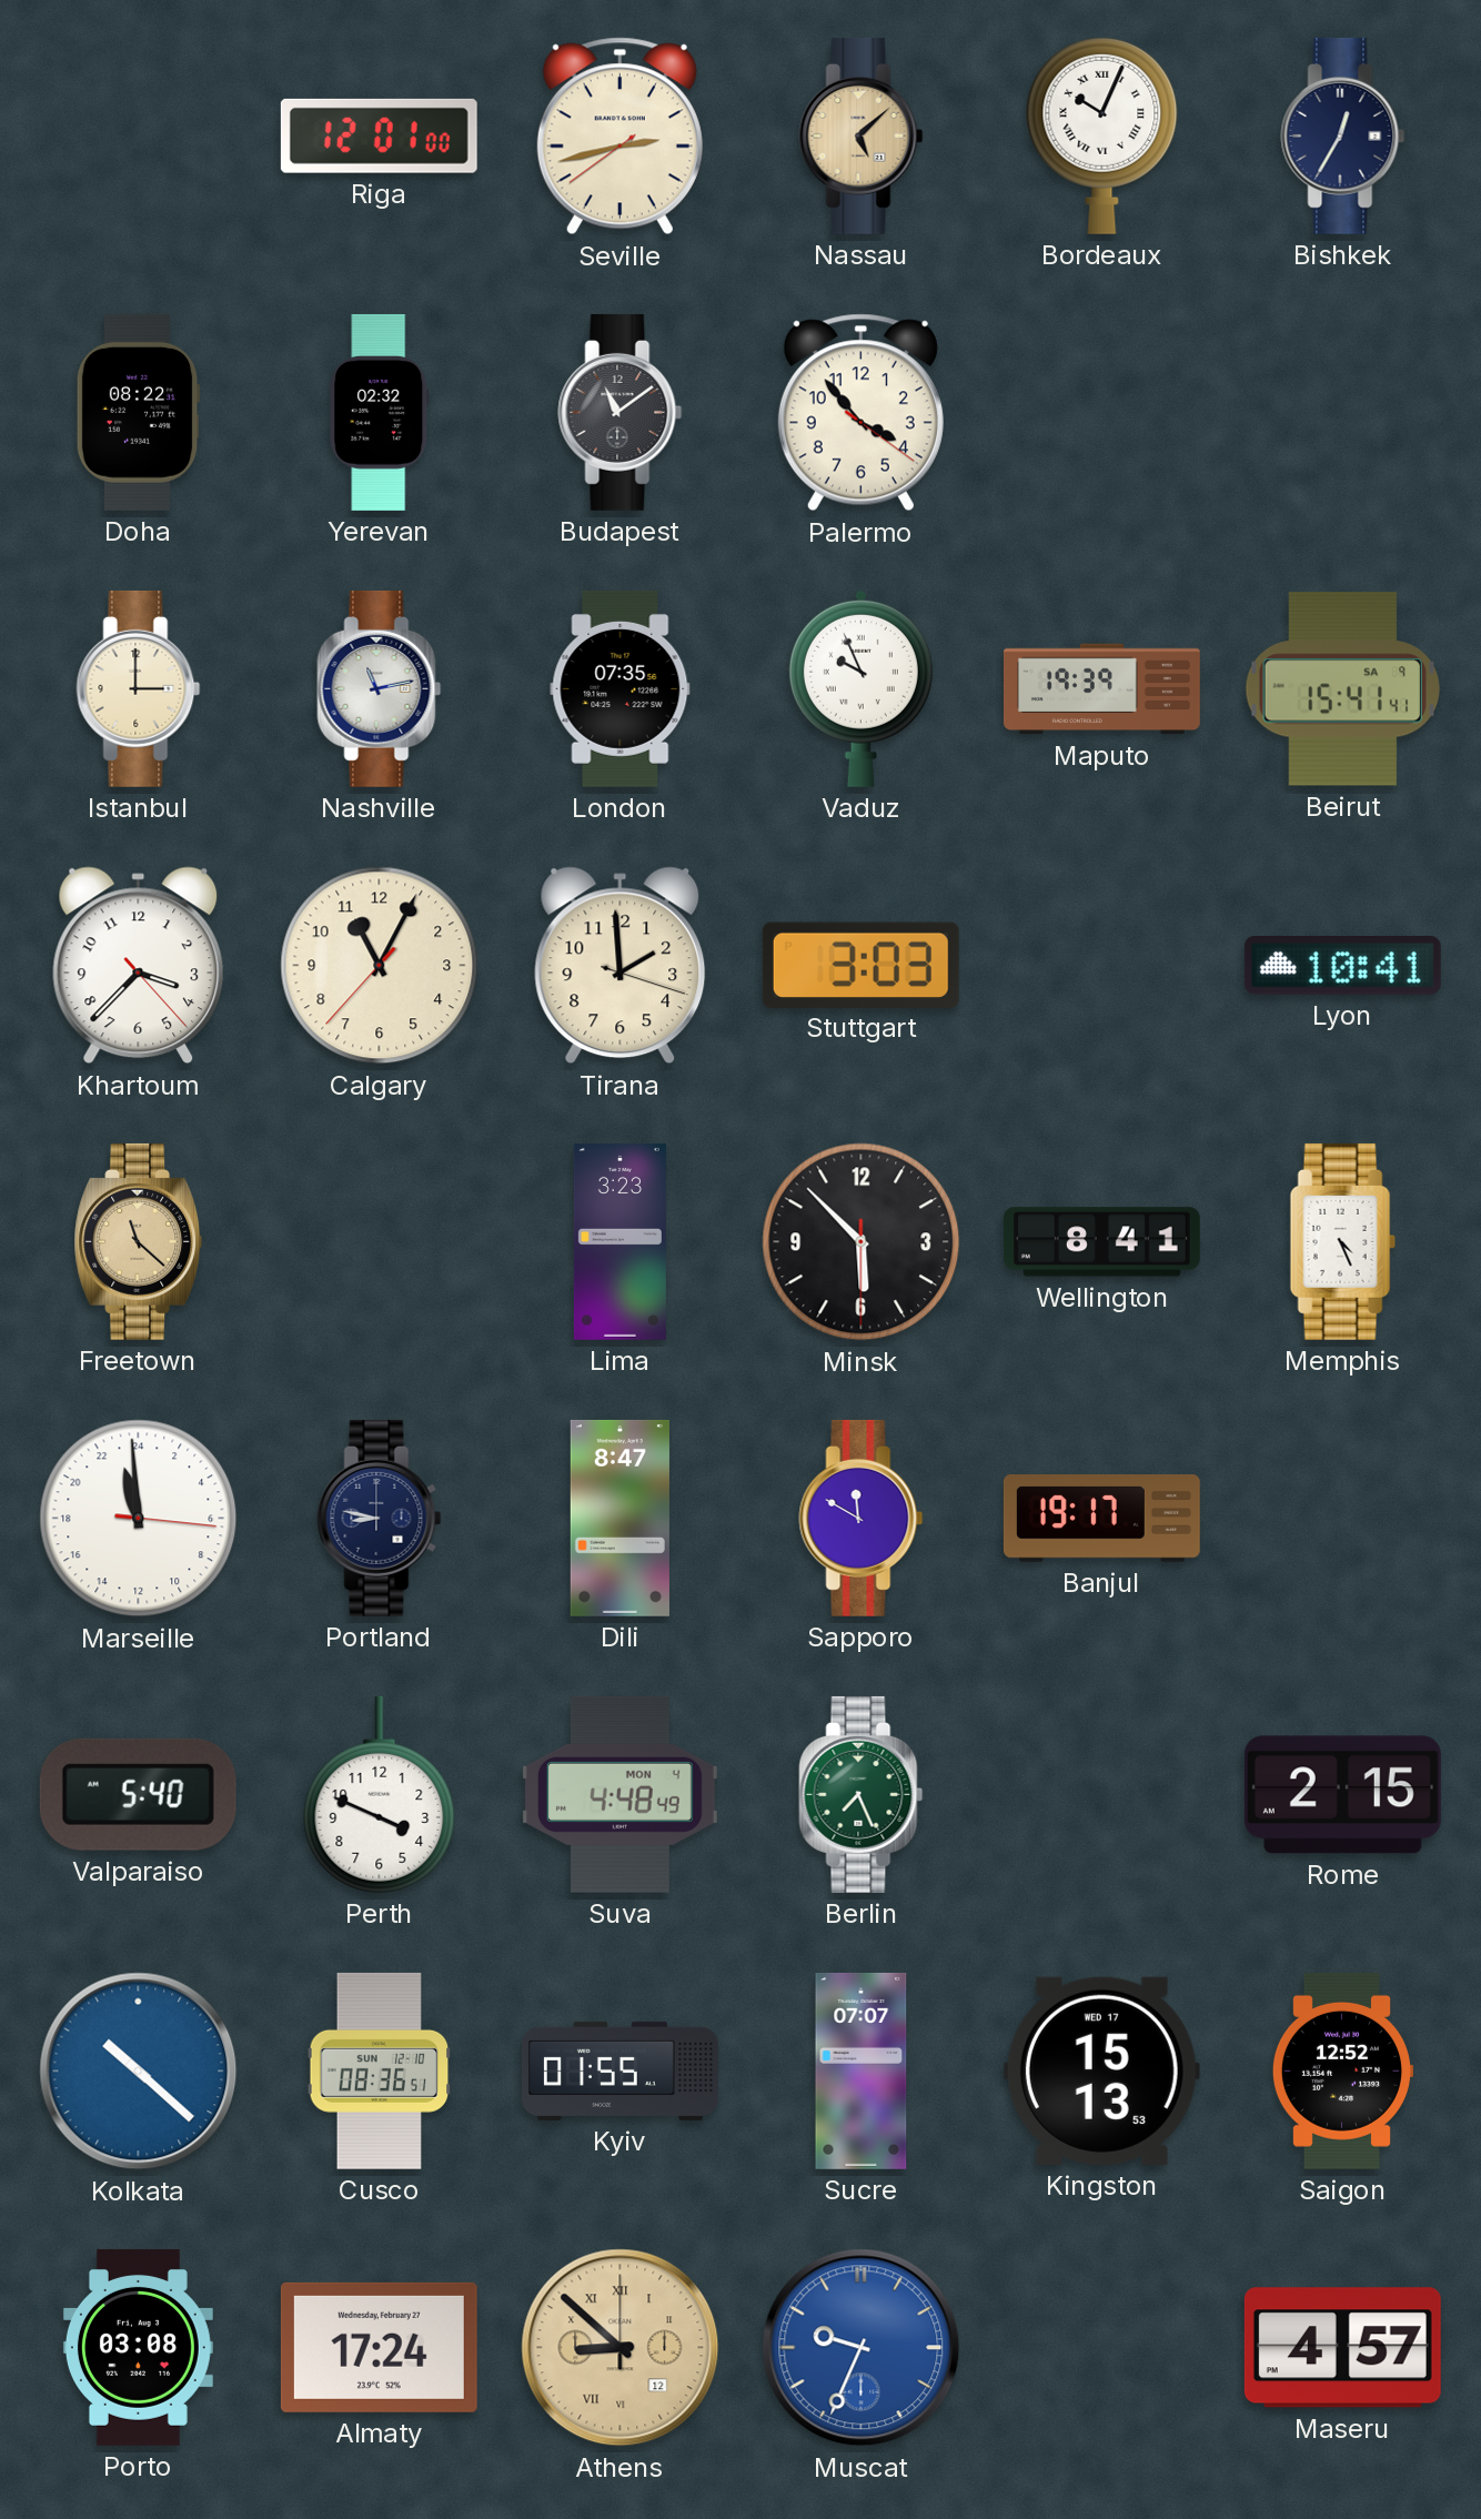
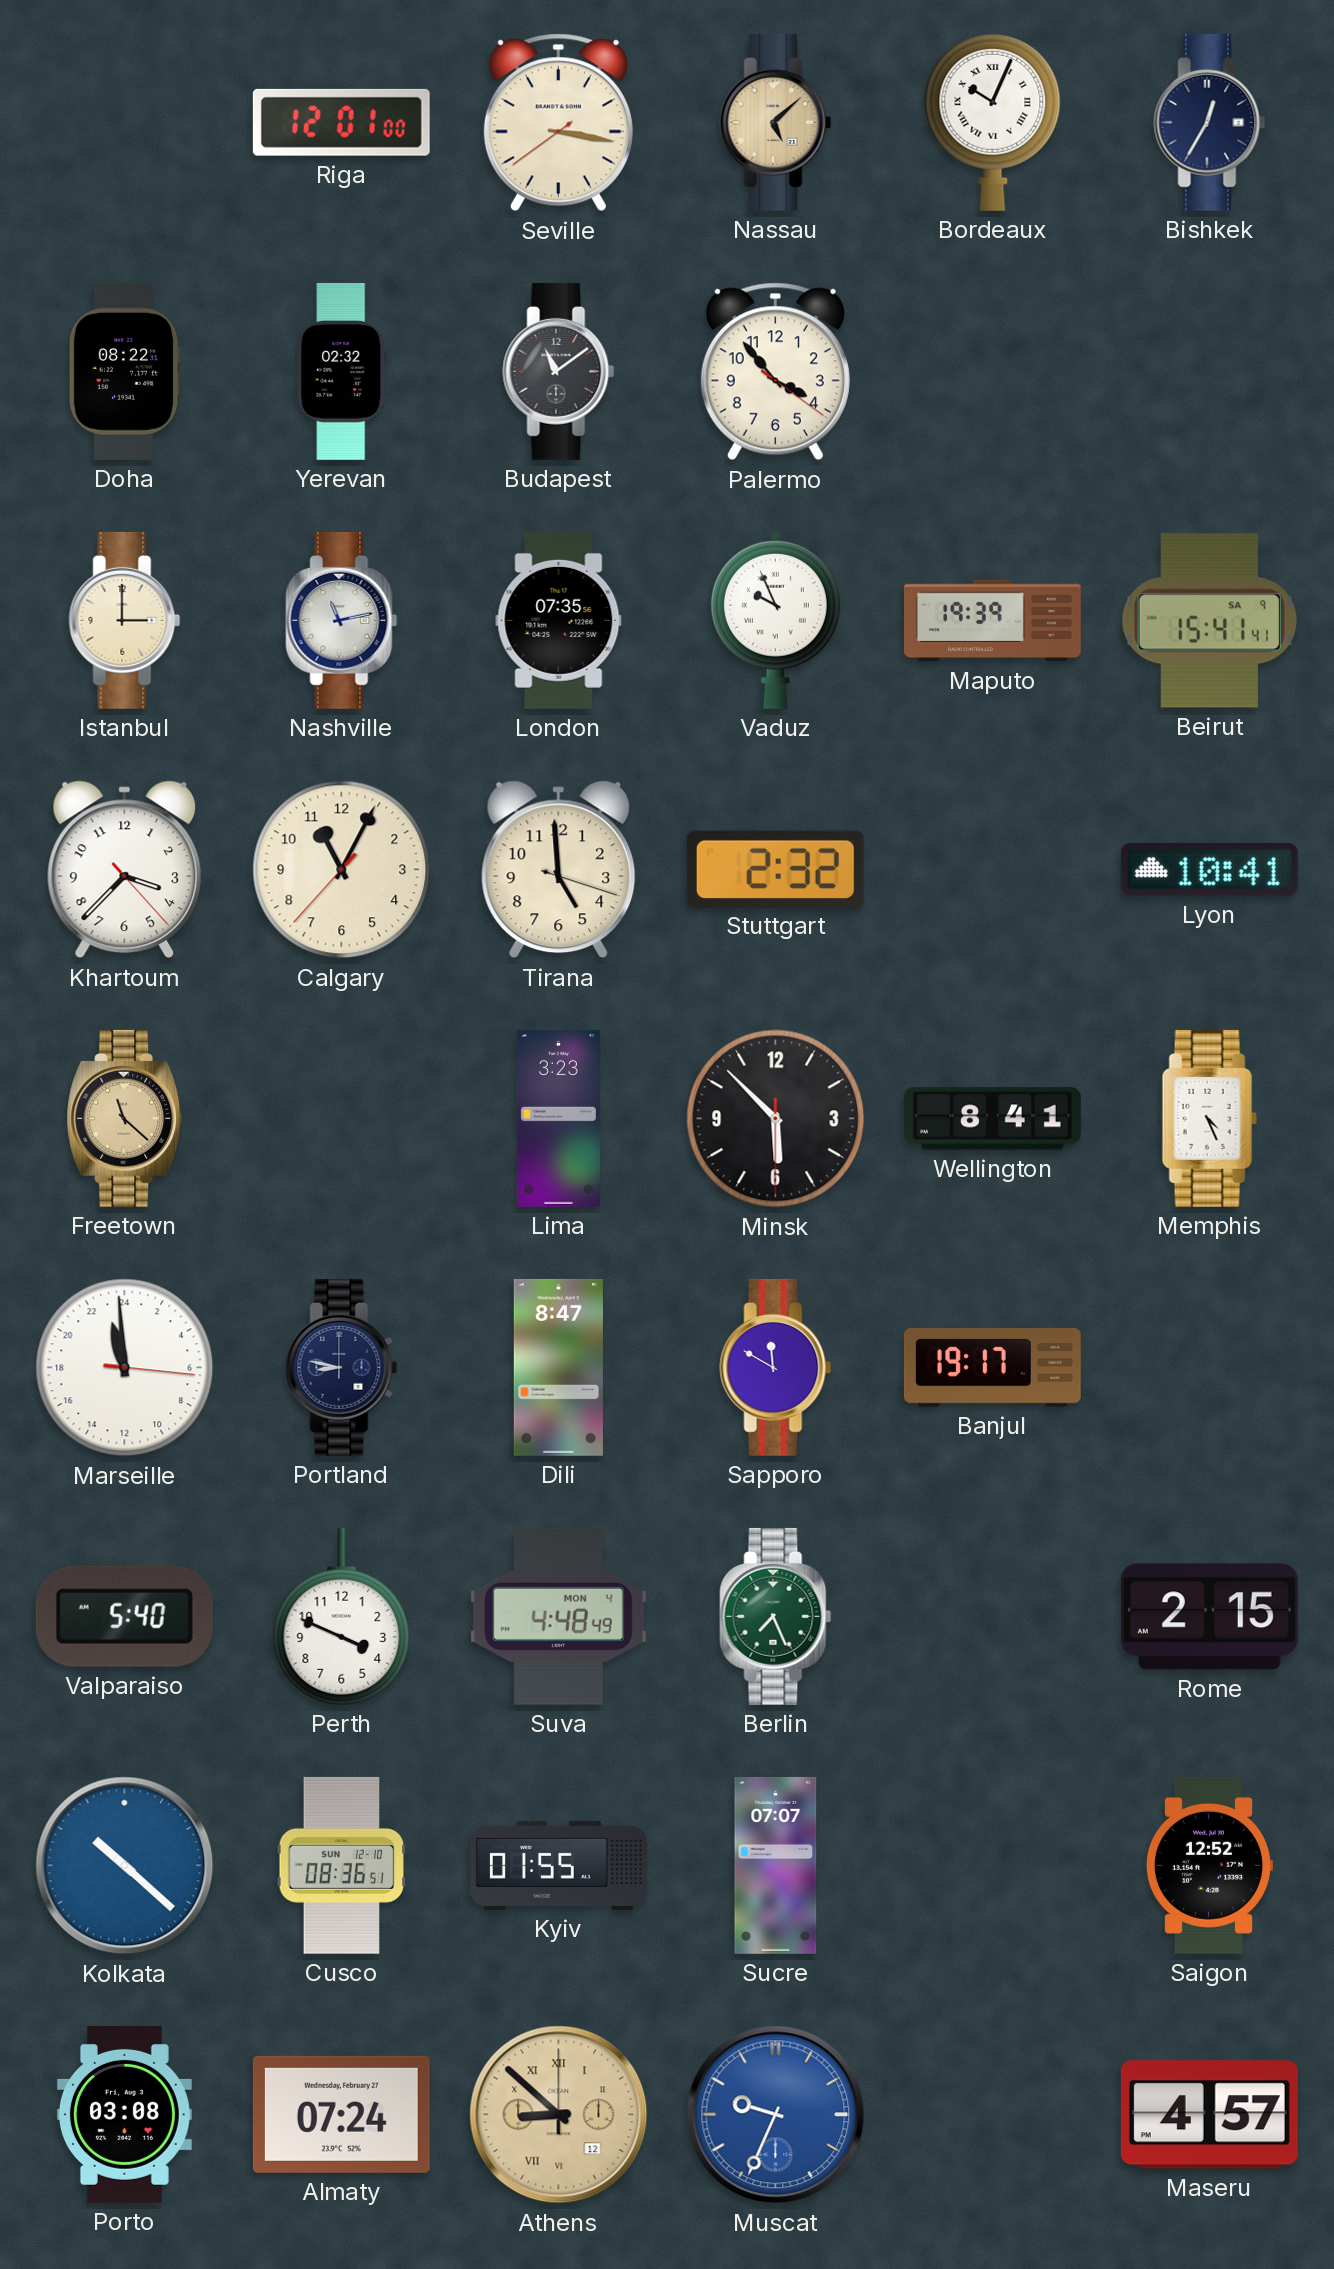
Seville: 2:42 -> 3:16 (558, 123)
Tirana: 1:59 -> 4:59 (559, 870)
Stuttgart: 3:03 -> 2:32 (775, 869)
Kingston: 15:13 -> none (1101, 2070)
Almaty: 17:24 -> 07:24 (341, 2114)
